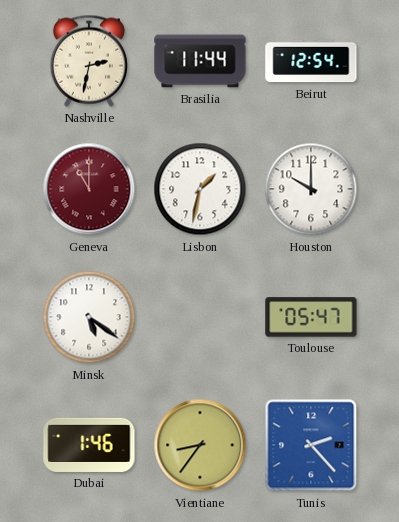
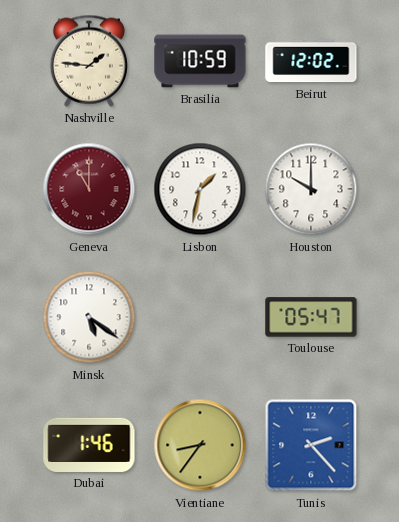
Nashville: 2:32 -> 1:46 (89, 61)
Brasilia: 11:44 -> 10:59 (200, 61)
Beirut: 12:54 -> 12:02 (311, 61)
